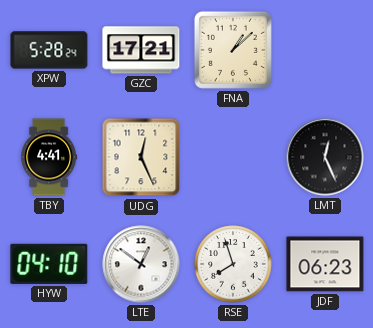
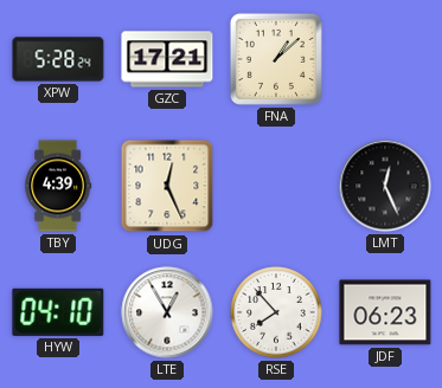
TBY: 4:41 -> 4:39 (58, 186)
LTE: 12:51 -> 12:55 (167, 312)
RSE: 7:57 -> 7:53 (276, 312)
